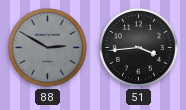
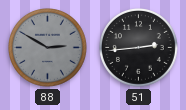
51: 3:44 -> 2:44 (139, 48)
